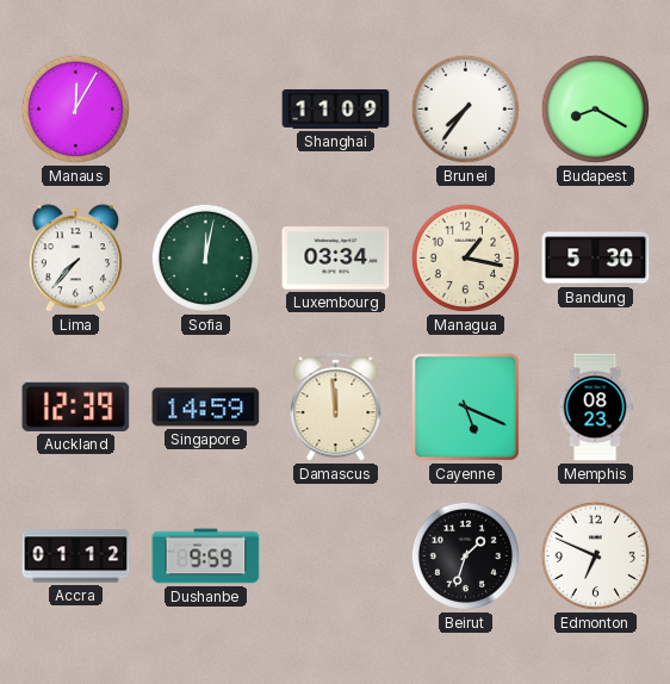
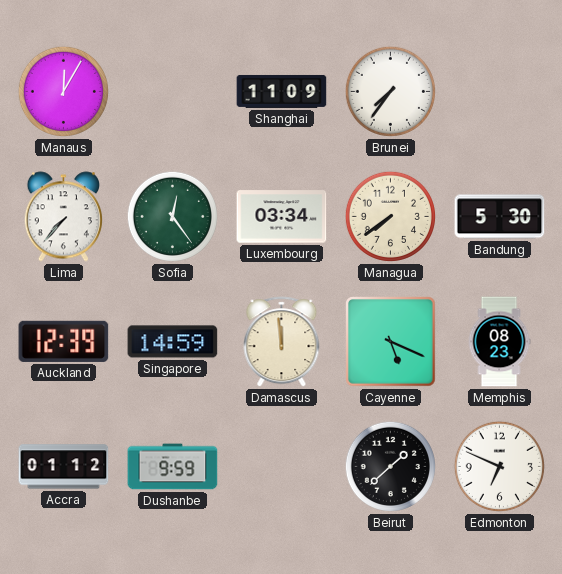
Budapest: 8:20 -> none (595, 108)
Sofia: 12:02 -> 12:24 (172, 216)
Managua: 1:17 -> 7:39 (390, 216)
Beirut: 1:33 -> 1:38 (390, 466)
